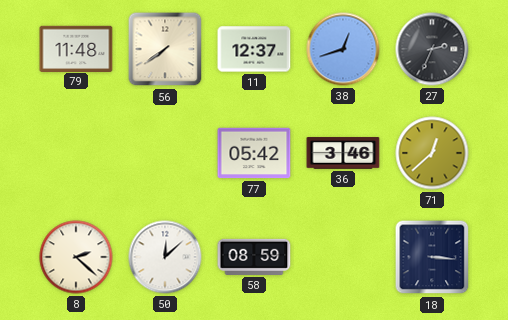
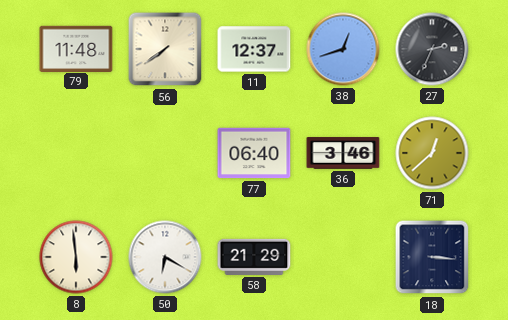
77: 05:42 -> 06:40 (254, 153)
8: 2:22 -> 5:59 (76, 257)
50: 12:08 -> 6:20 (165, 257)
58: 08:59 -> 21:29 (254, 257)
